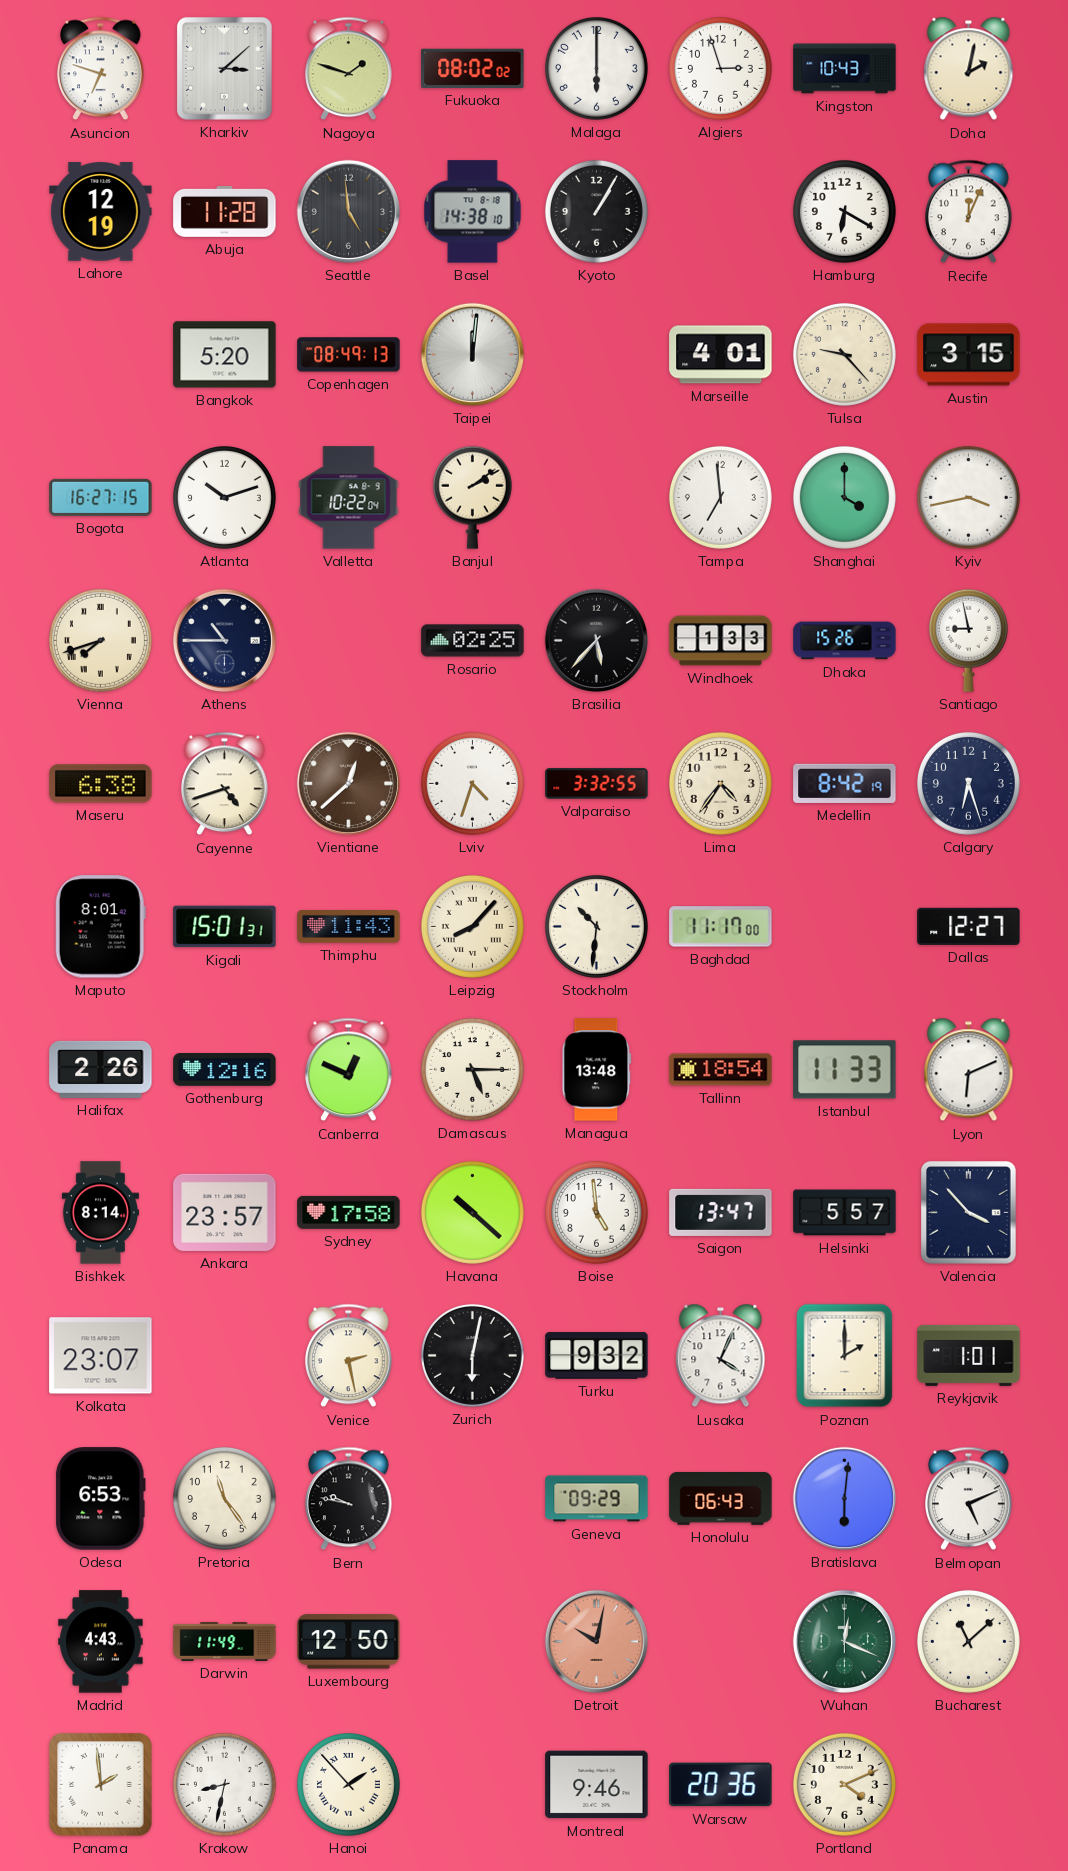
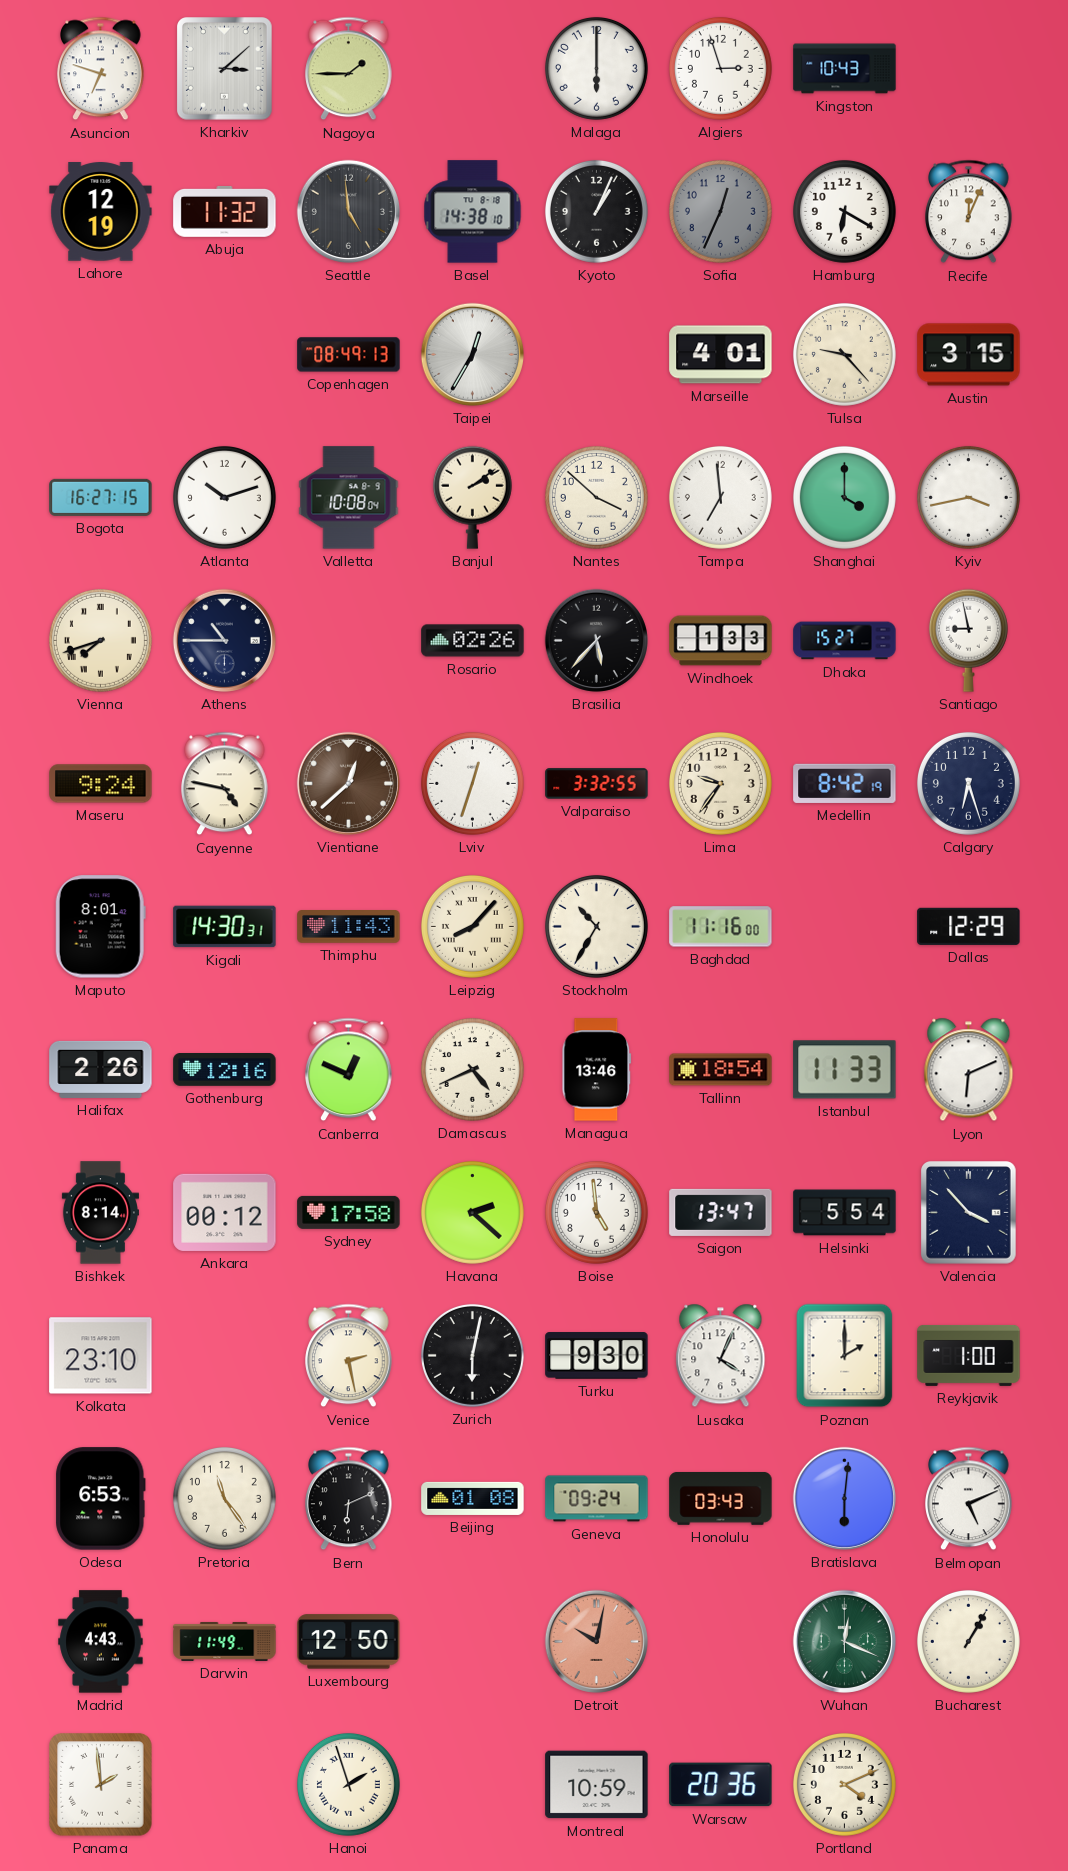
Nagoya: 1:48 -> 1:45 (349, 69)
Fukuoka: 08:02 -> none (473, 68)
Doha: 2:02 -> none (969, 69)
Abuja: 11:28 -> 11:32 (225, 212)
Kyoto: 1:05 -> 1:04 (596, 211)
Sofia: none -> 12:34 (720, 211)
Bangkok: 5:20 -> none (225, 355)
Taipei: 12:01 -> 12:35 (472, 354)
Valletta: 10:22 -> 10:08 (349, 498)
Nantes: none -> 3:52 (596, 497)
Rosario: 02:25 -> 02:26 (473, 641)
Dhaka: 15:26 -> 15:27 (845, 641)
Maseru: 6:38 -> 9:24 (101, 784)
Cayenne: 4:42 -> 4:47 (225, 784)
Lviv: 4:33 -> 12:33 (472, 783)
Lima: 4:36 -> 9:36 (720, 783)
Kigali: 15:01 -> 14:30 (225, 927)
Stockholm: 10:31 -> 10:35 (596, 926)
Baghdad: 11:17 -> 11:16 (721, 927)
Dallas: 12:27 -> 12:29 (969, 926)
Damascus: 5:15 -> 4:41 (472, 1069)
Managua: 13:48 -> 13:46 (597, 1070)
Ankara: 23:57 -> 00:12 (225, 1212)
Havana: 10:22 -> 2:22 (472, 1212)
Helsinki: 5:57 -> 5:54 (845, 1213)
Kolkata: 23:07 -> 23:10 (101, 1356)
Turku: 9:32 -> 9:30 (597, 1356)
Reykjavik: 1:01 -> 1:00 (969, 1355)
Bern: 9:47 -> 6:11 (349, 1499)
Beijing: none -> 01:08 (473, 1498)
Geneva: 09:29 -> 09:24 (597, 1499)
Honolulu: 06:43 -> 03:43 (721, 1498)
Bucharest: 11:08 -> 1:05 (968, 1641)
Krakow: 8:32 -> none (224, 1784)
Hanoi: 1:53 -> 1:57 (348, 1784)
Montreal: 9:46 -> 10:59 (597, 1785)
